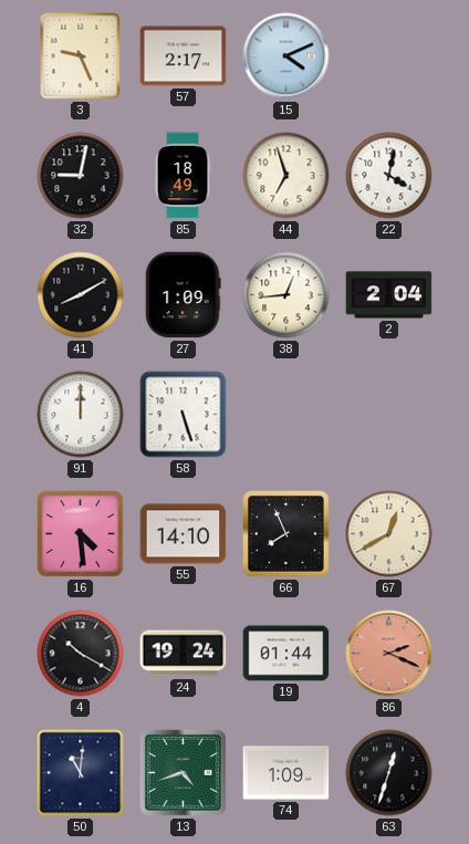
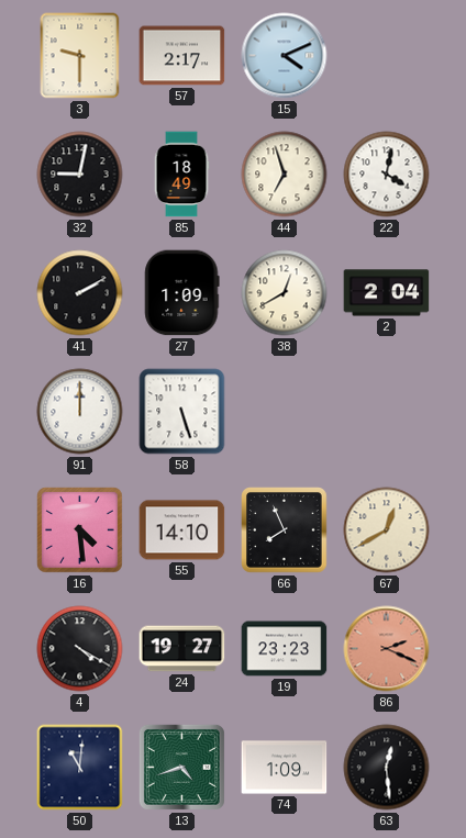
3: 9:26 -> 9:30 (80, 56)
41: 8:10 -> 2:10 (80, 293)
38: 12:44 -> 12:40 (285, 293)
4: 10:20 -> 4:20 (80, 649)
24: 19:24 -> 19:27 (182, 649)
19: 01:44 -> 23:23 (285, 649)
63: 12:33 -> 12:29 (387, 768)
